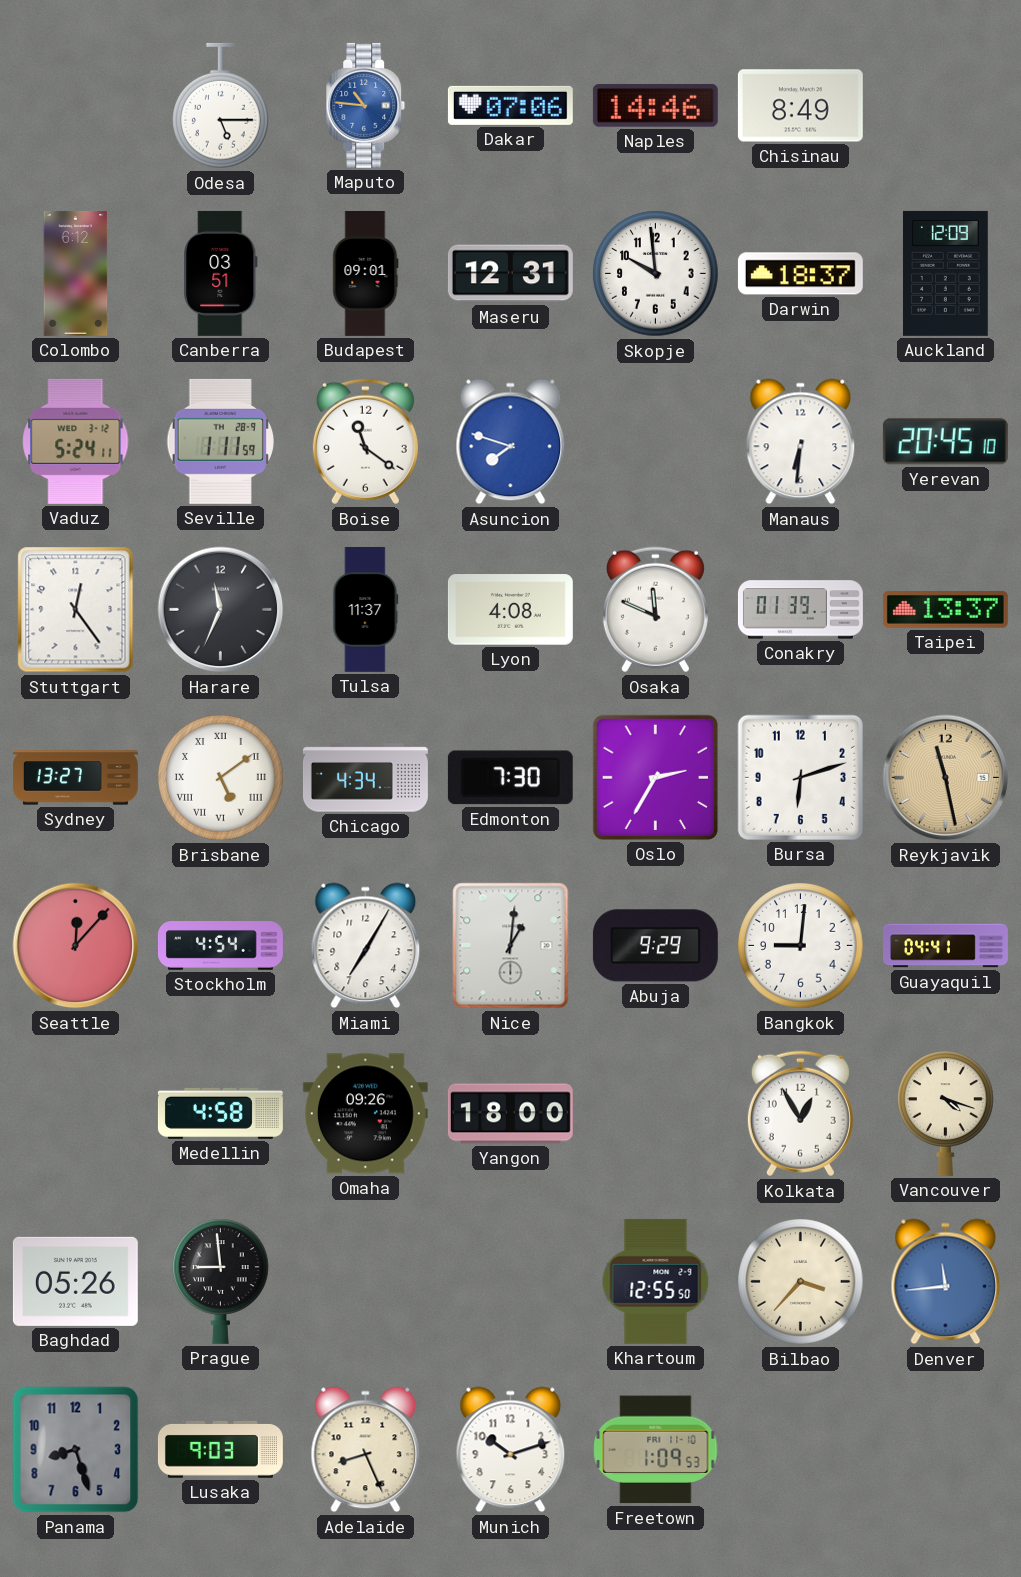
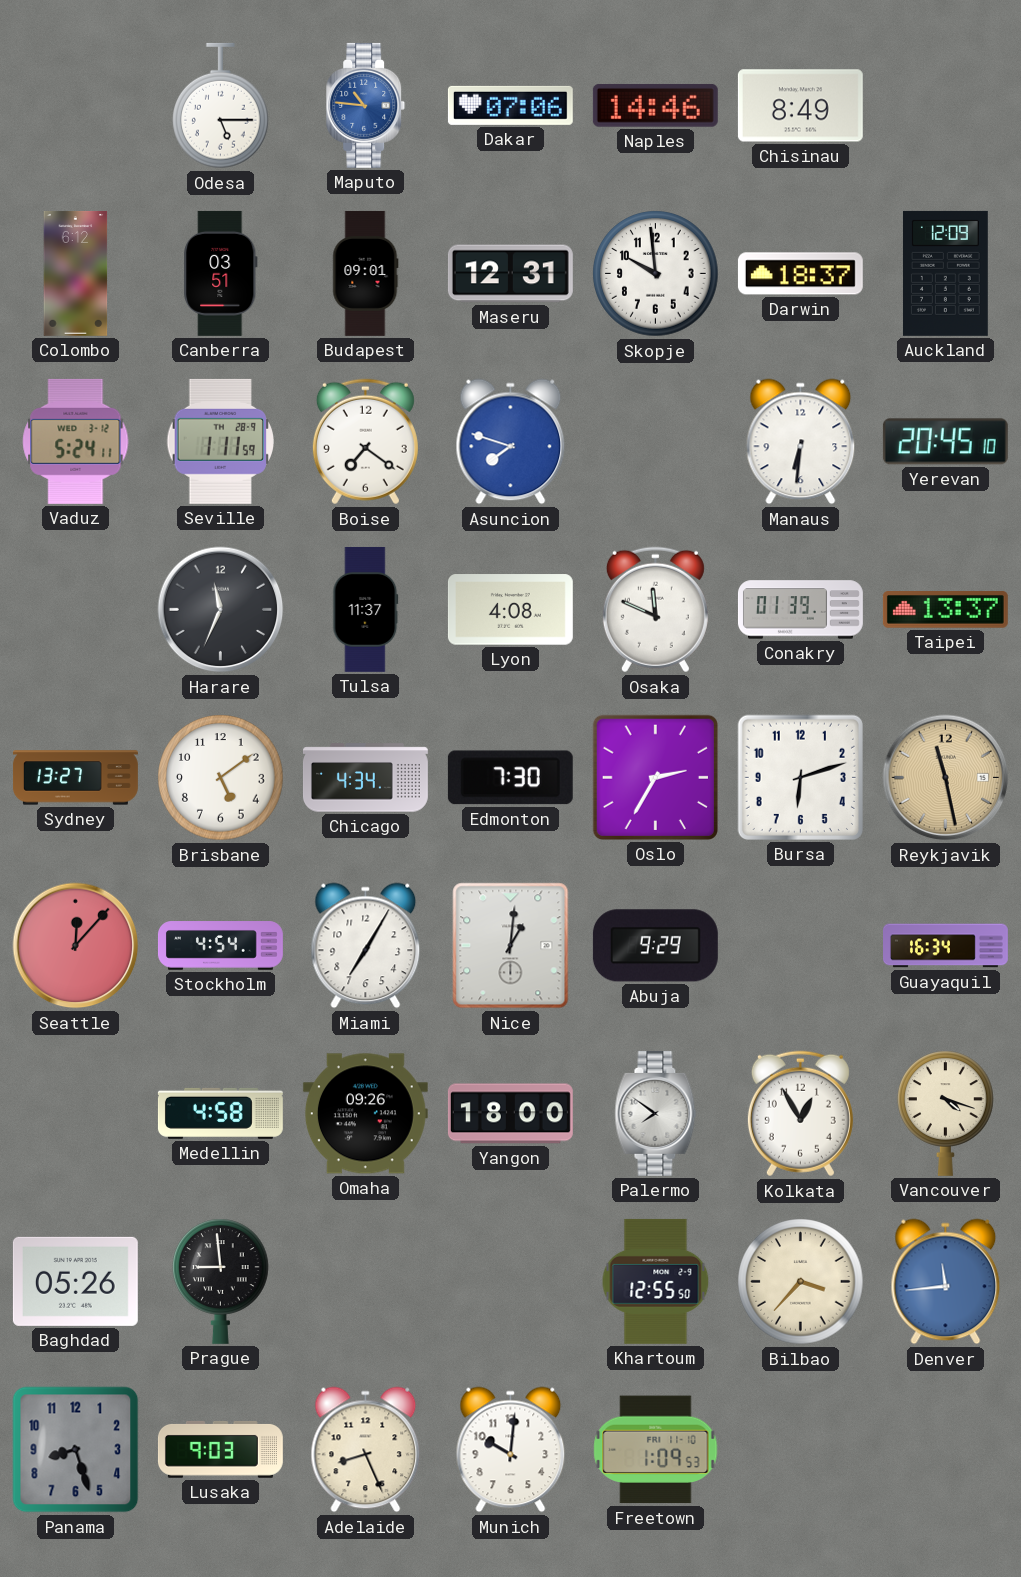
Boise: 11:21 -> 7:21 (365, 442)
Stuttgart: 12:24 -> none (76, 610)
Brisbane numerals: Roman -> Arabic (221, 778)
Bangkok: 9:01 -> none (801, 946)
Guayaquil: 04:41 -> 16:34 (946, 946)
Palermo: none -> 7:51 (656, 1113)
Munich: 10:12 -> 10:01 (511, 1450)
